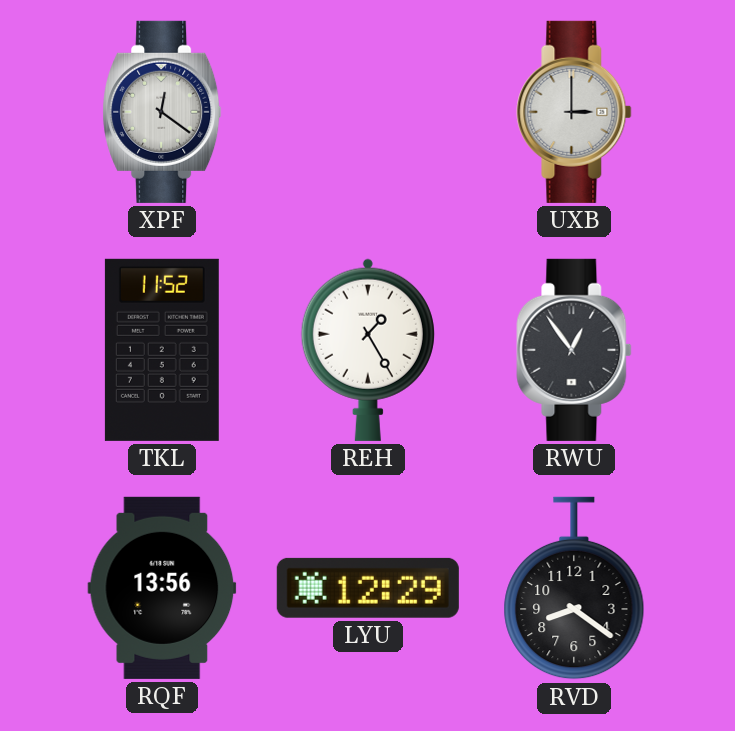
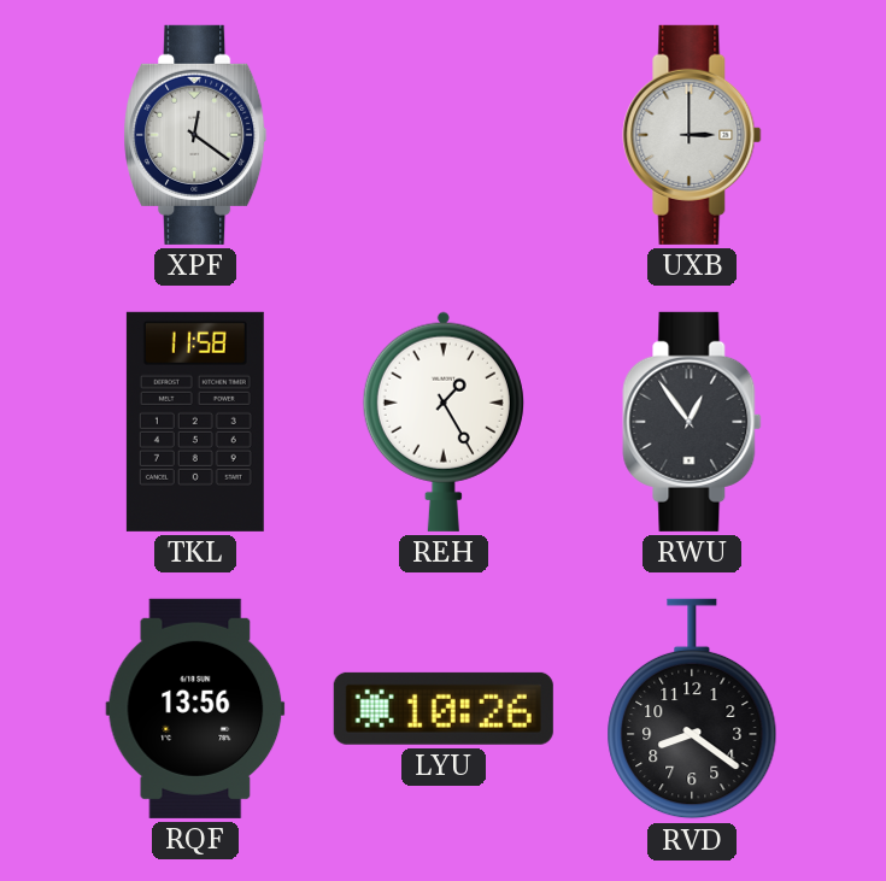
TKL: 11:52 -> 11:58 (195, 422)
LYU: 12:29 -> 10:26 (444, 709)
